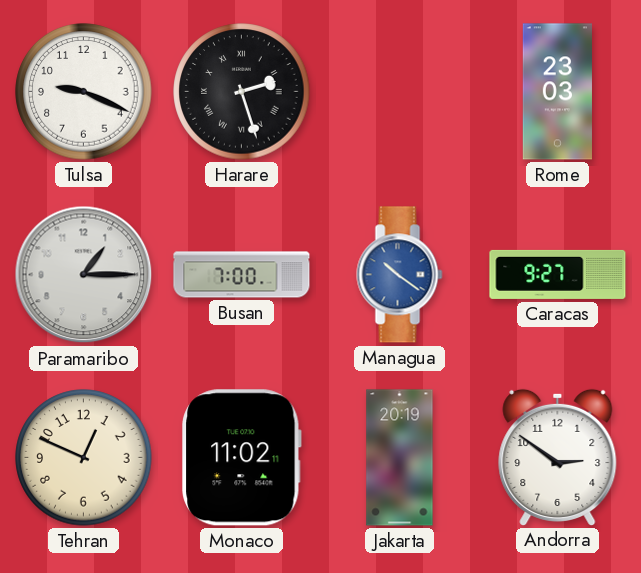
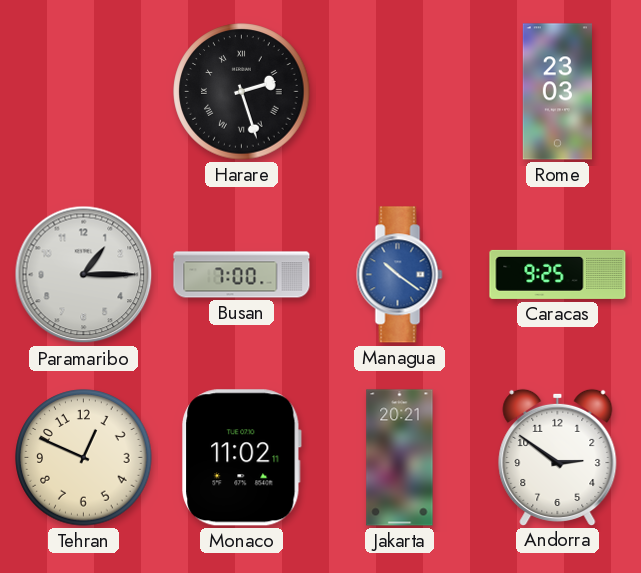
Tulsa: 9:19 -> none (84, 92)
Caracas: 9:27 -> 9:25 (558, 274)
Jakarta: 20:19 -> 20:21 (400, 458)
